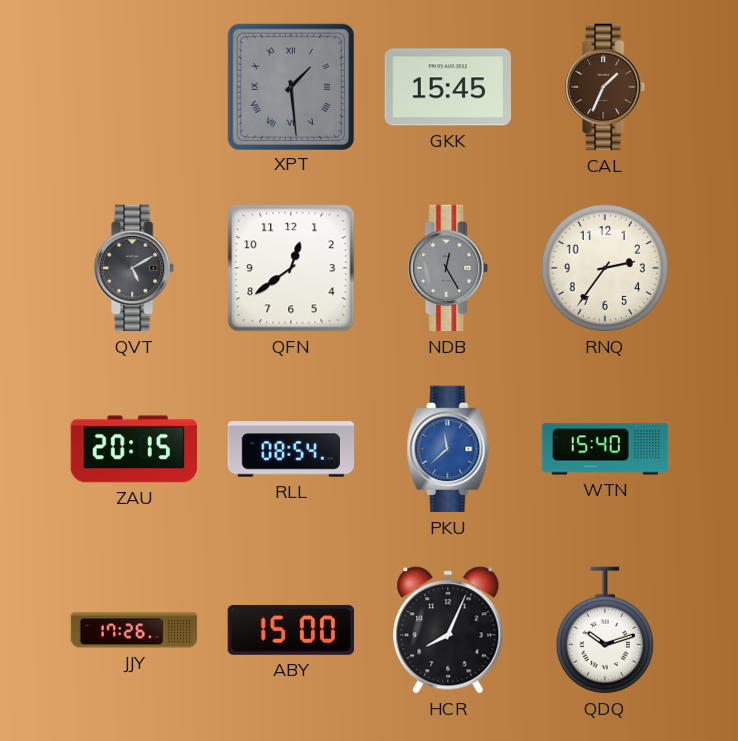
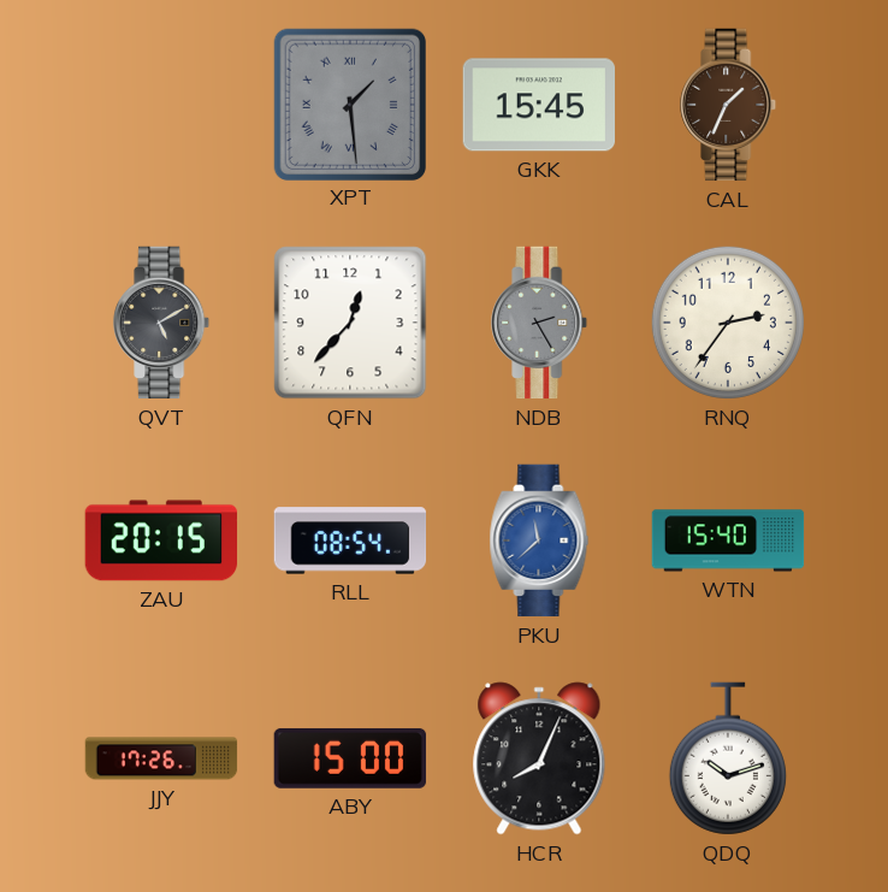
QFN: 12:39 -> 12:37 (350, 323)
NDB: 12:25 -> 2:25 (540, 323)
